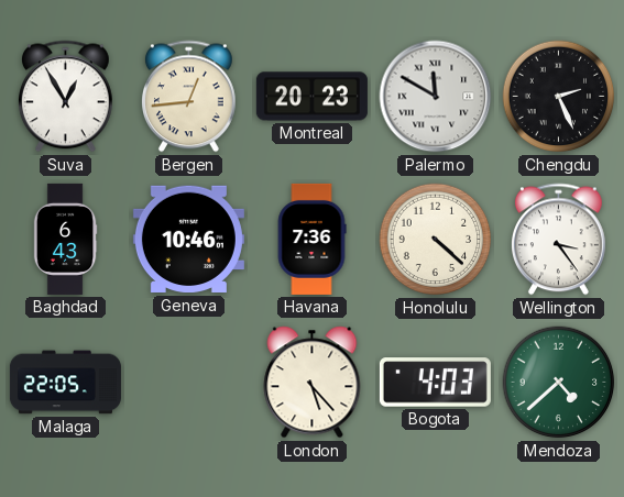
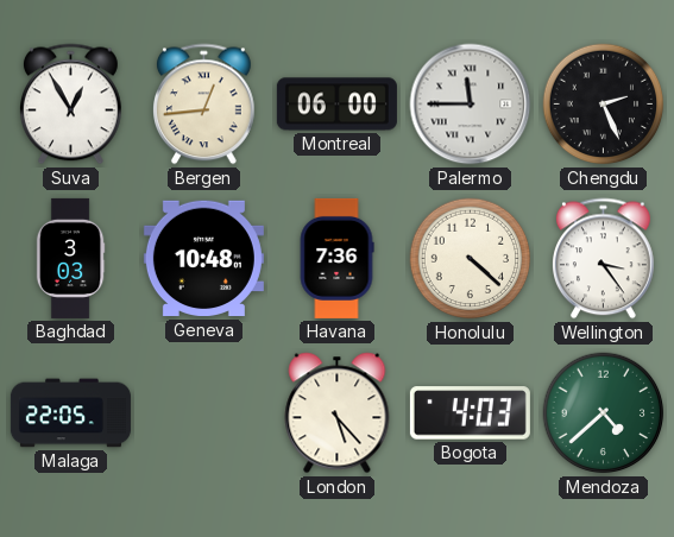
Montreal: 20:23 -> 06:00 (336, 105)
Palermo: 11:50 -> 11:45 (471, 105)
Baghdad: 6:43 -> 3:03 (70, 258)
Geneva: 10:46 -> 10:48 (203, 259)
